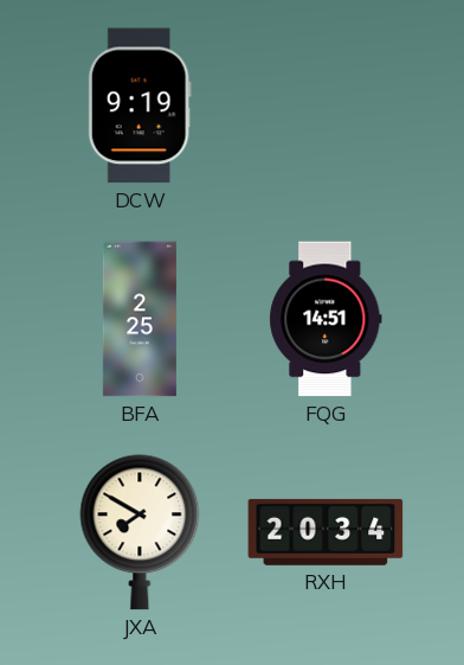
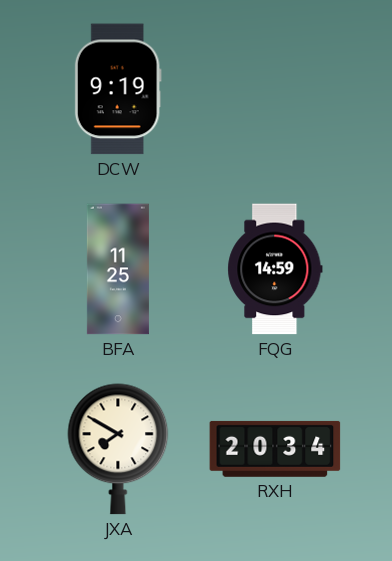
BFA: 2:25 -> 11:25 (118, 269)
FQG: 14:51 -> 14:59 (275, 269)
